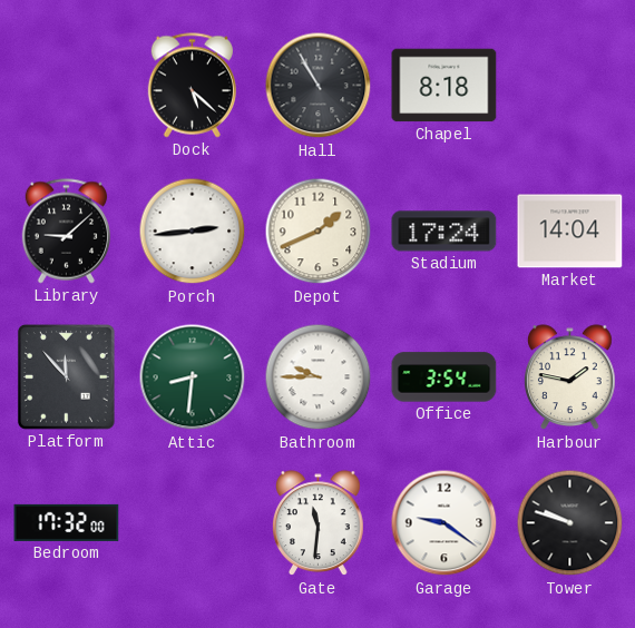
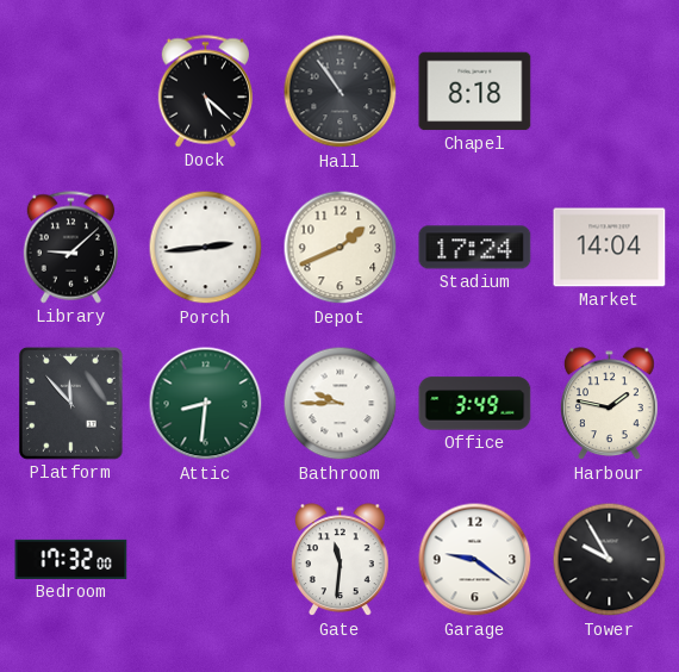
Hall: 10:55 -> 10:54 (341, 92)
Office: 3:54 -> 3:49 (475, 404)
Tower: 9:48 -> 9:55 (610, 560)
